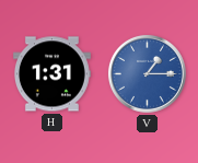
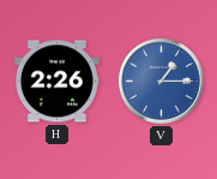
H: 1:31 -> 2:26 (56, 82)
